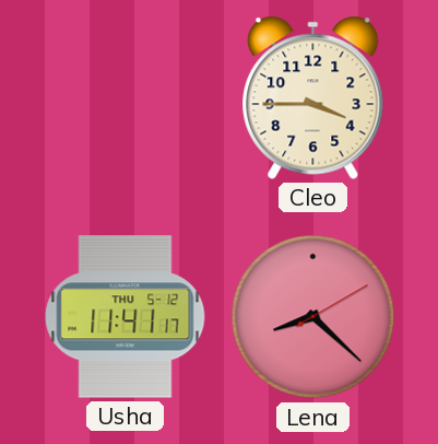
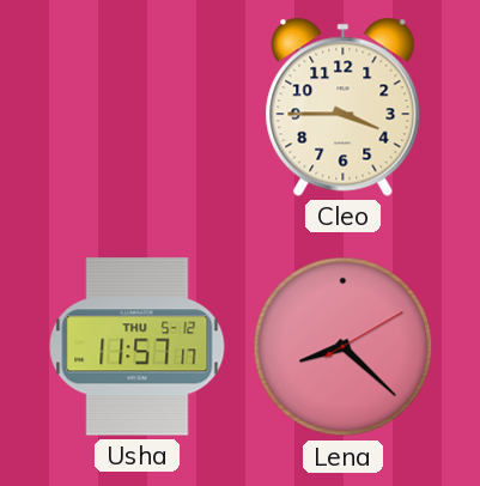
Usha: 11:41 -> 11:57 (138, 347)
